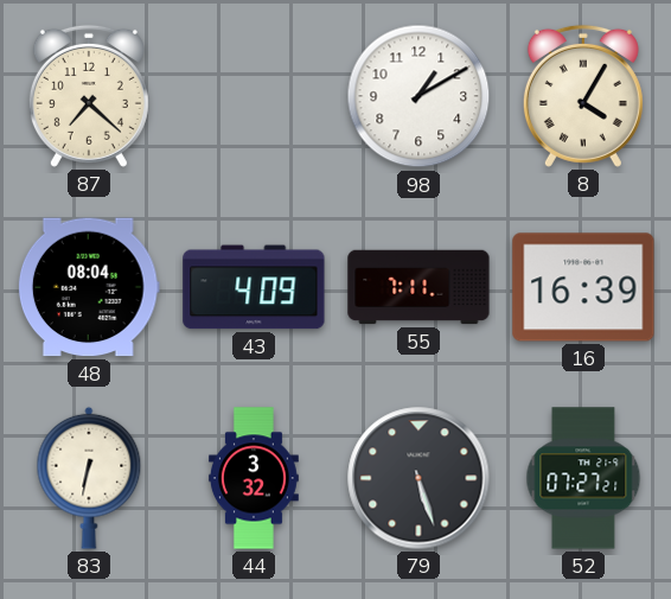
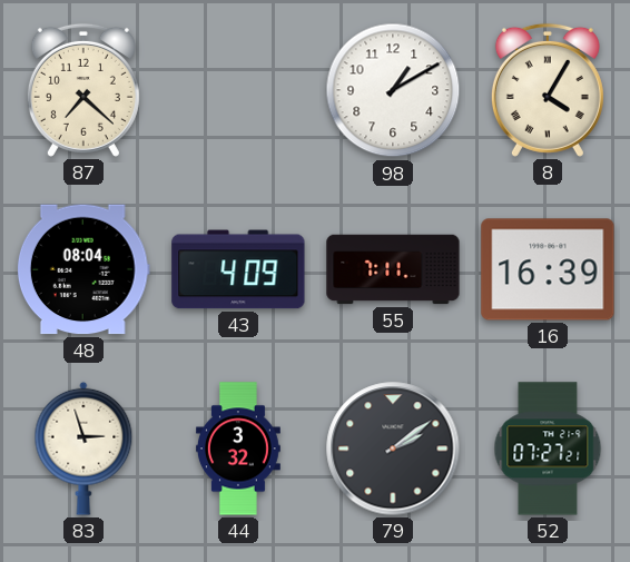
83: 6:32 -> 2:57 (83, 448)
79: 5:27 -> 2:09 (393, 448)
